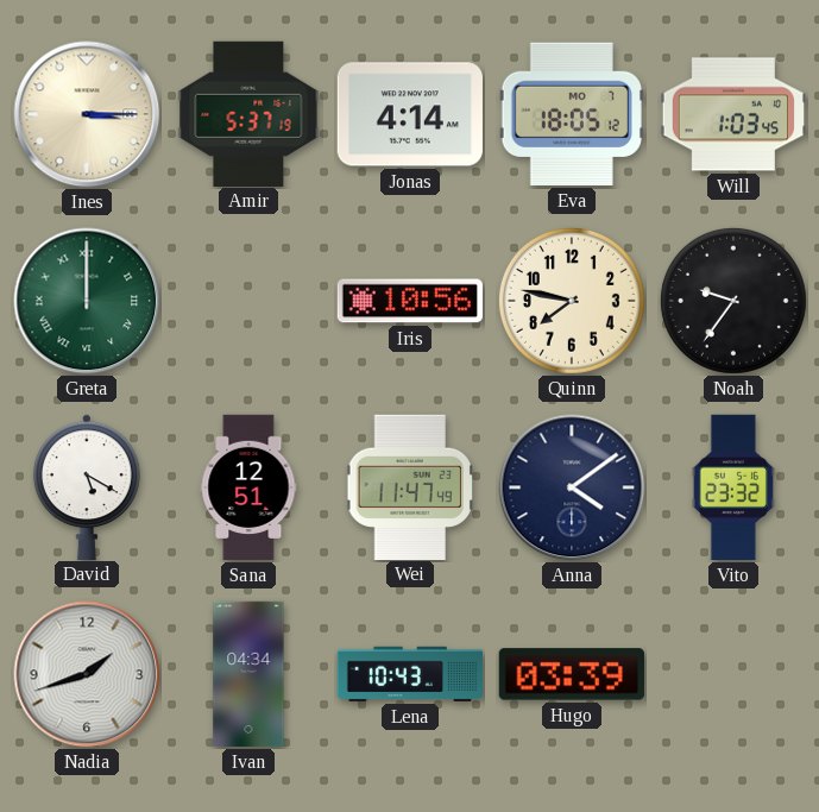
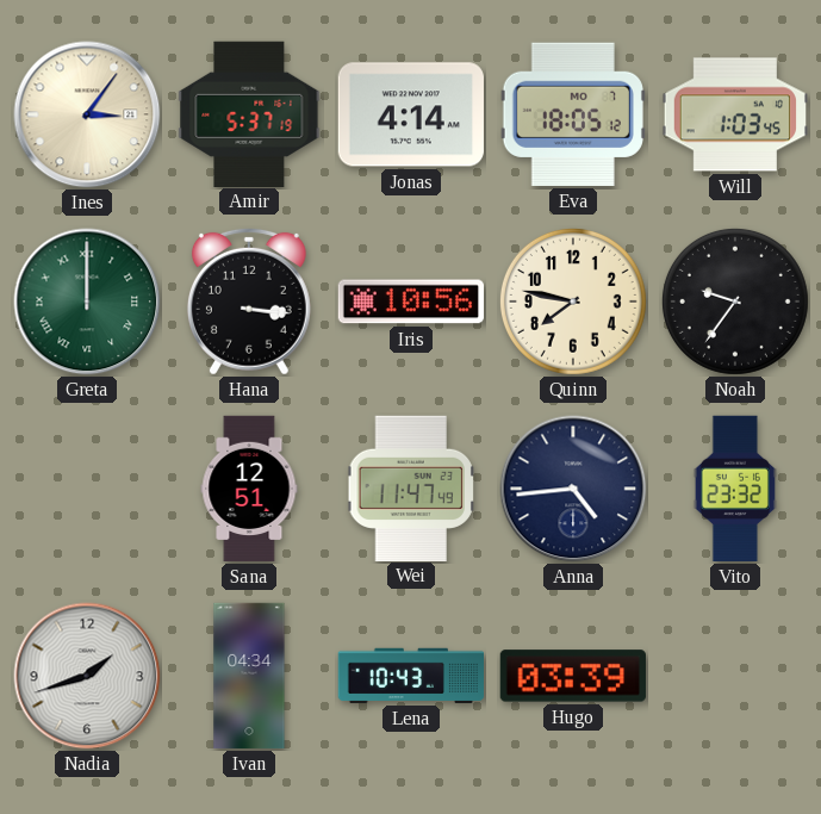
Ines: 3:15 -> 3:06 (87, 114)
Hana: none -> 3:16 (249, 302)
David: 5:20 -> none (88, 486)
Anna: 4:09 -> 4:44 (573, 489)
